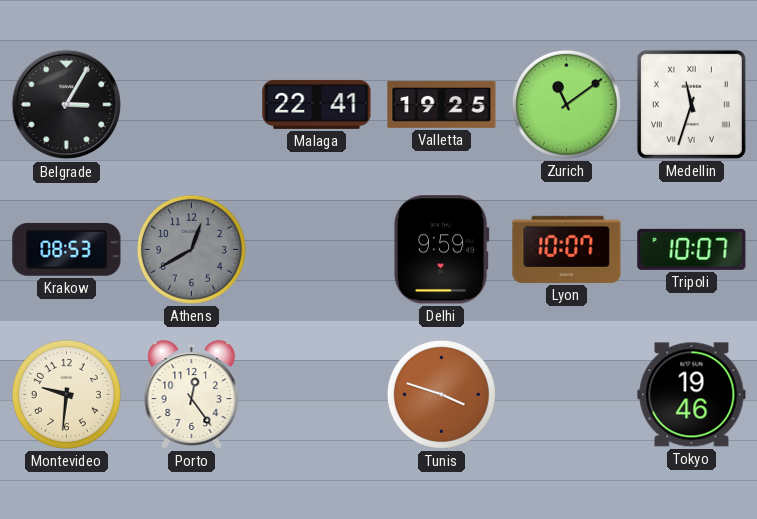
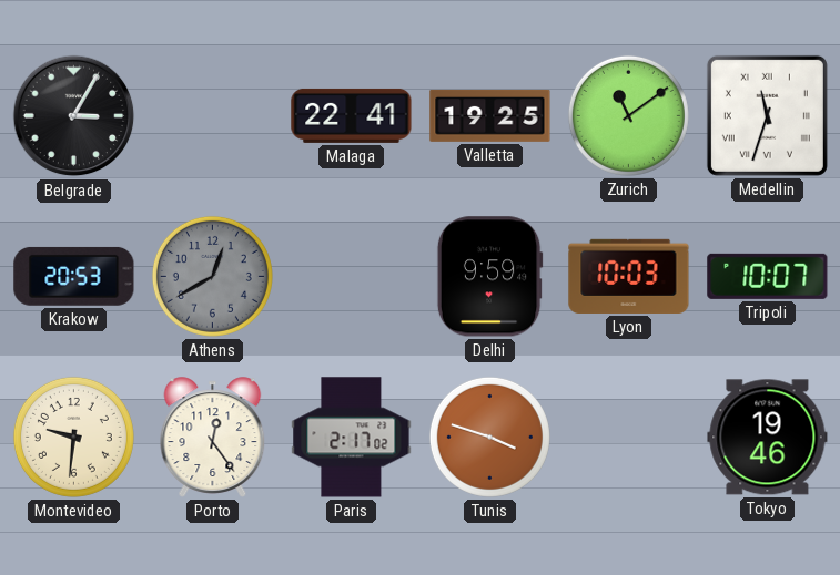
Krakow: 08:53 -> 20:53 (74, 276)
Lyon: 10:07 -> 10:03 (629, 276)
Paris: none -> 2:17 (352, 438)
